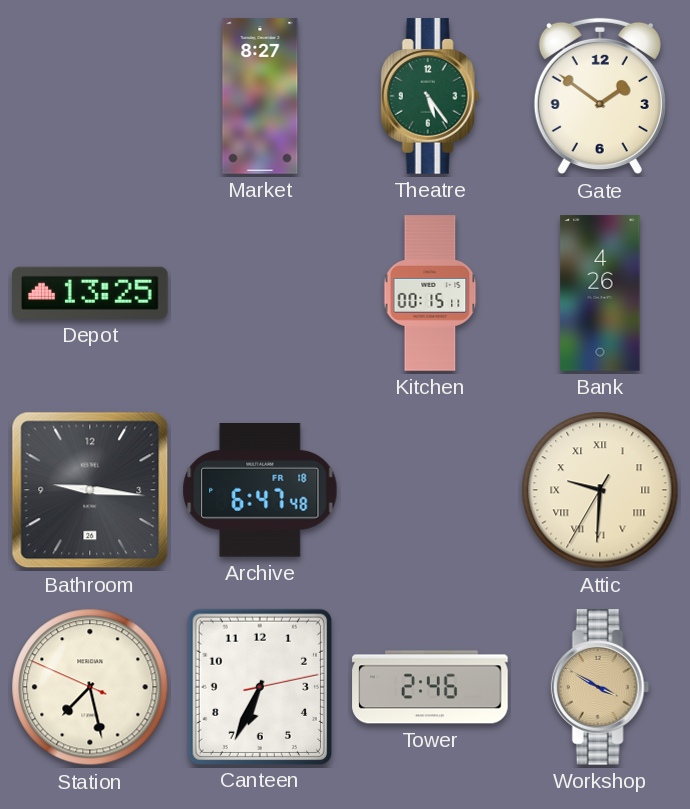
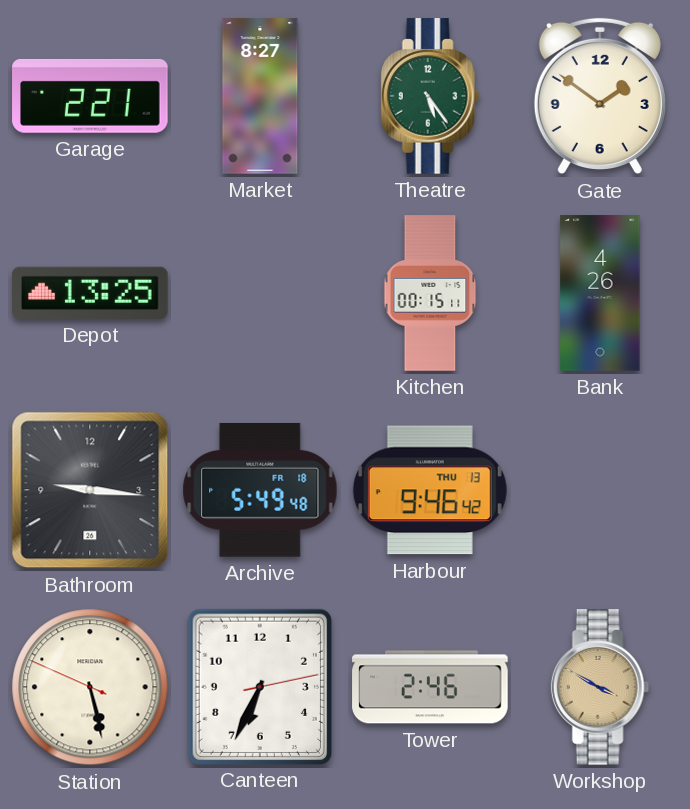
Garage: none -> 2:21 (90, 96)
Archive: 6:47 -> 5:49 (260, 490)
Harbour: none -> 9:46 (430, 490)
Attic: 9:30 -> none (600, 490)
Station: 7:27 -> 5:27 (90, 687)
